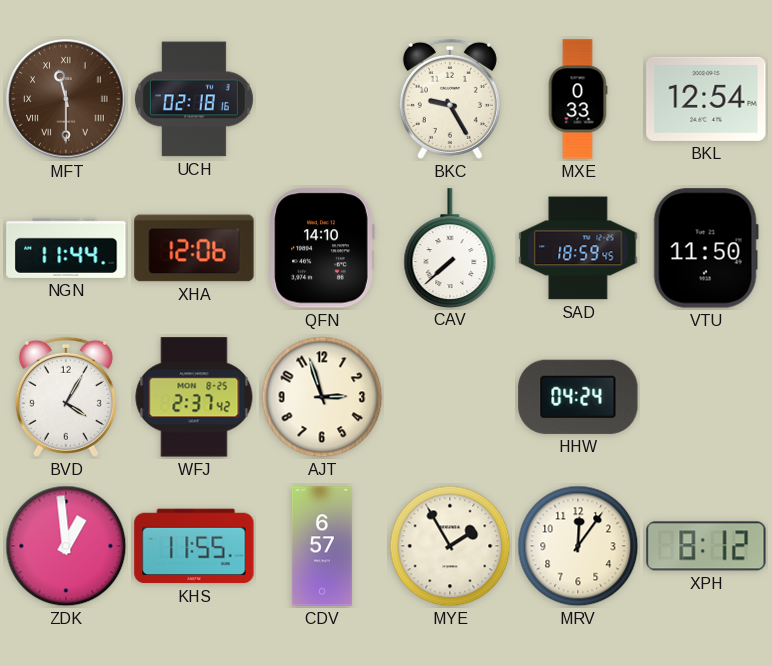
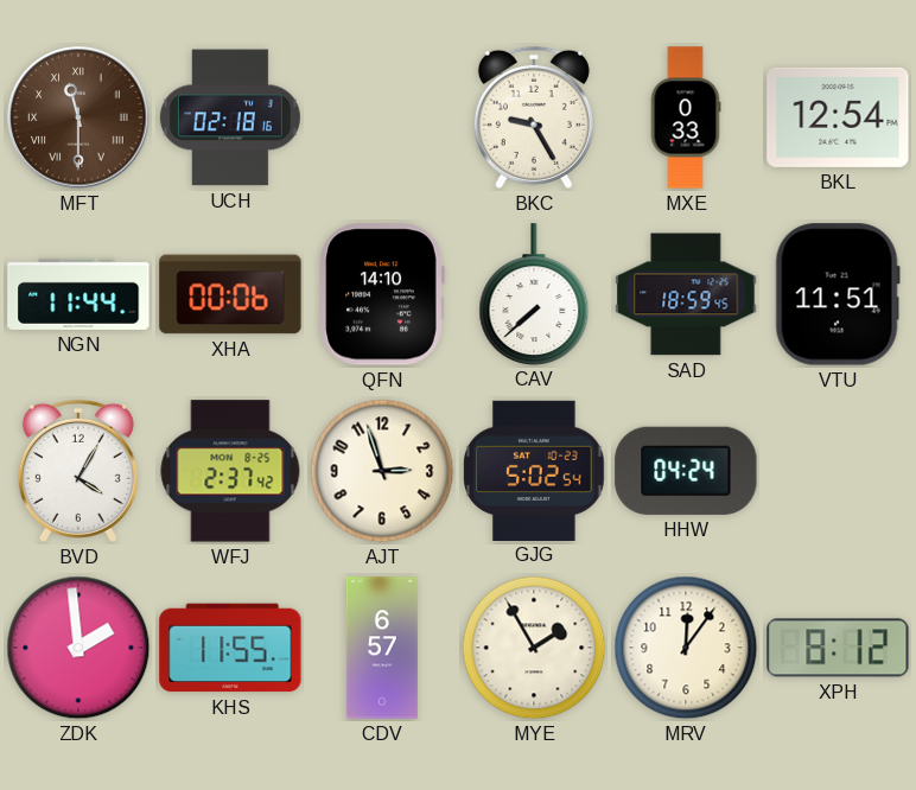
XHA: 12:06 -> 00:06 (230, 294)
VTU: 11:50 -> 11:51 (838, 294)
GJG: none -> 5:02 (535, 470)
ZDK: 12:59 -> 1:59 (78, 648)
